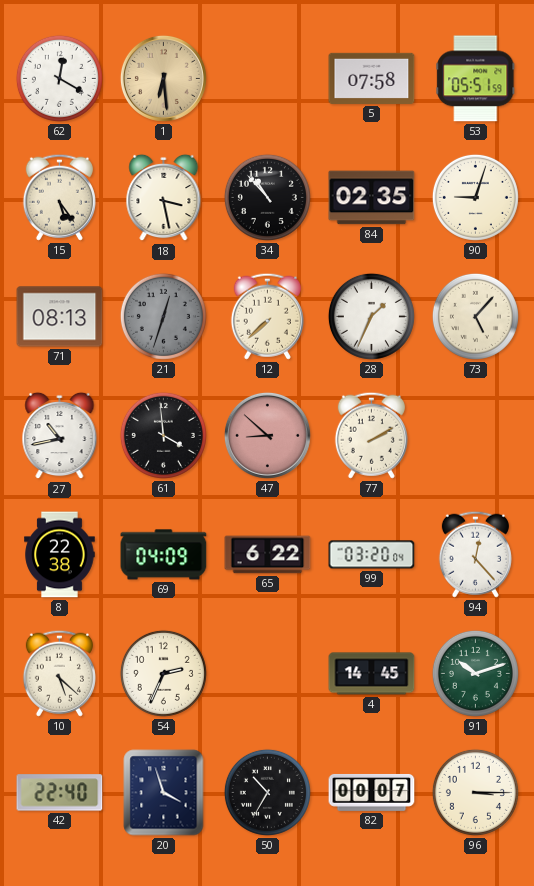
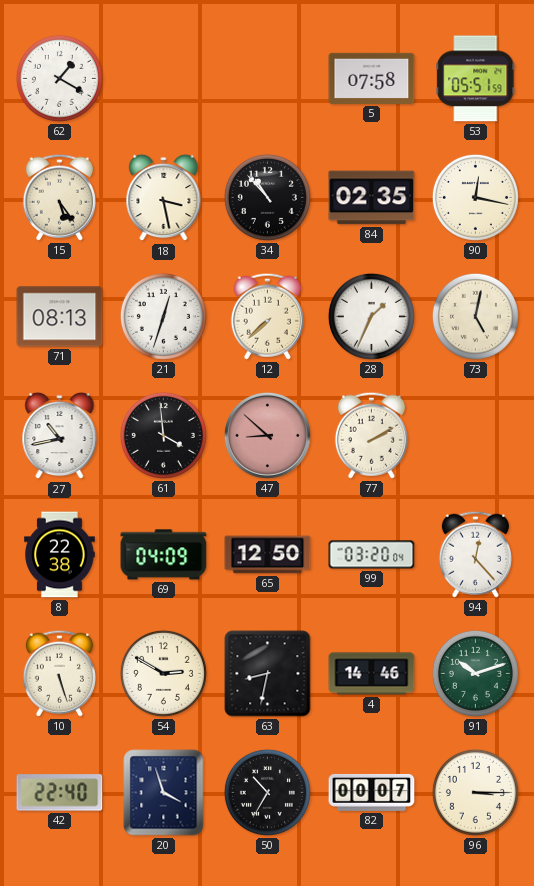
62: 12:20 -> 1:20 (59, 78)
1: 6:29 -> none (163, 78)
90: 9:03 -> 12:17 (475, 197)
21 dial: grey -> white (163, 316)
73: 5:07 -> 5:02 (475, 316)
65: 6:22 -> 12:50 (268, 555)
10: 5:22 -> 5:27 (59, 673)
54: 2:34 -> 2:50 (163, 673)
63: none -> 8:32 (268, 674)
4: 14:45 -> 14:46 (372, 674)
